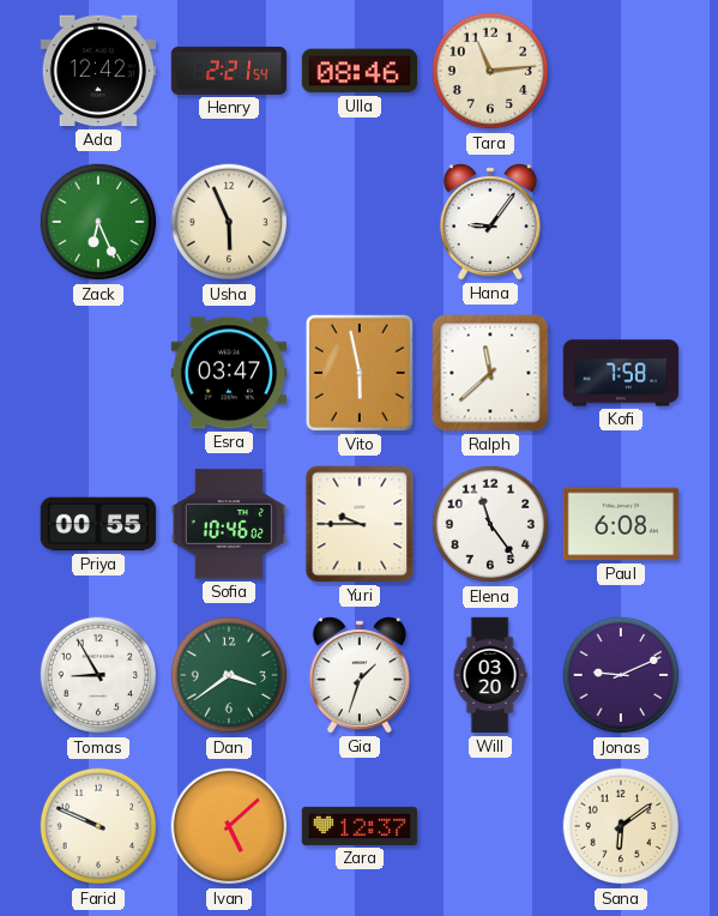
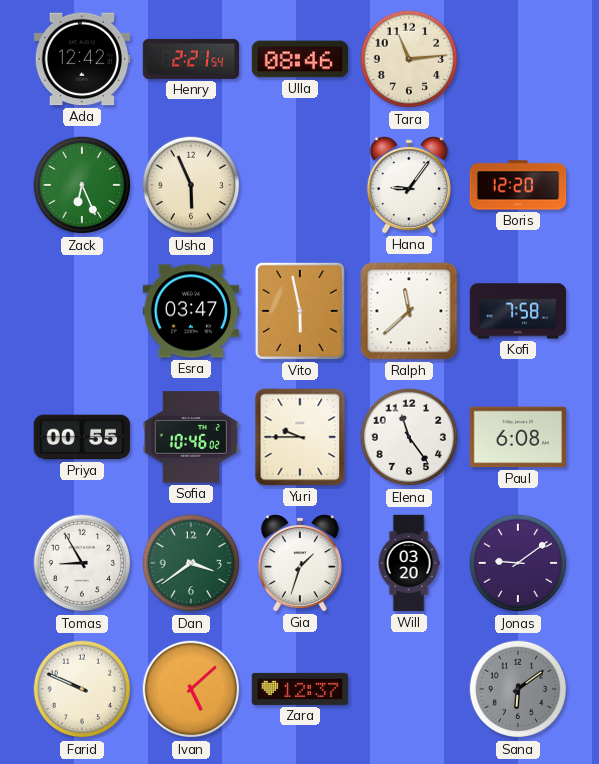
Boris: none -> 12:20 (518, 185)
Jonas: 9:11 -> 9:09 (518, 563)
Sana dial: cream -> grey (518, 689)
